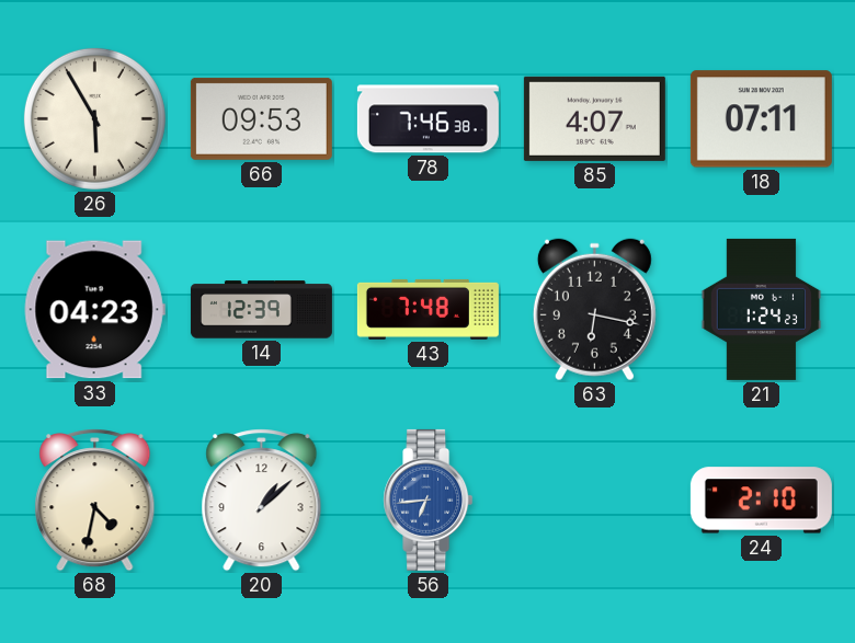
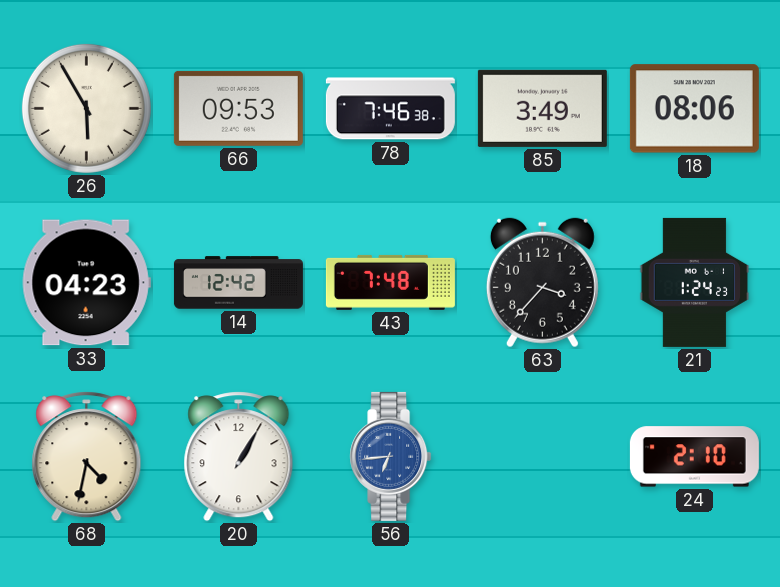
85: 4:07 -> 3:49 (542, 108)
18: 07:11 -> 08:06 (694, 109)
14: 12:39 -> 12:42 (238, 283)
63: 6:17 -> 3:37 (542, 283)
20: 1:08 -> 1:05 (239, 457)
